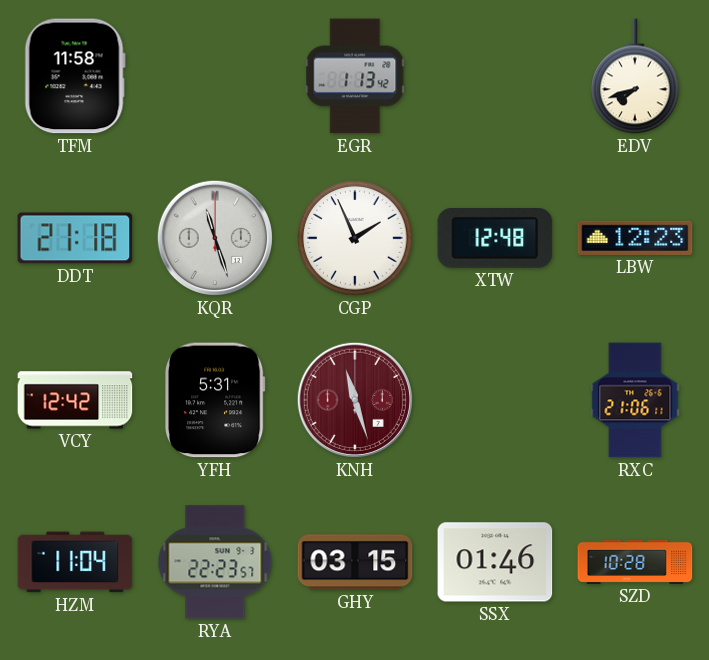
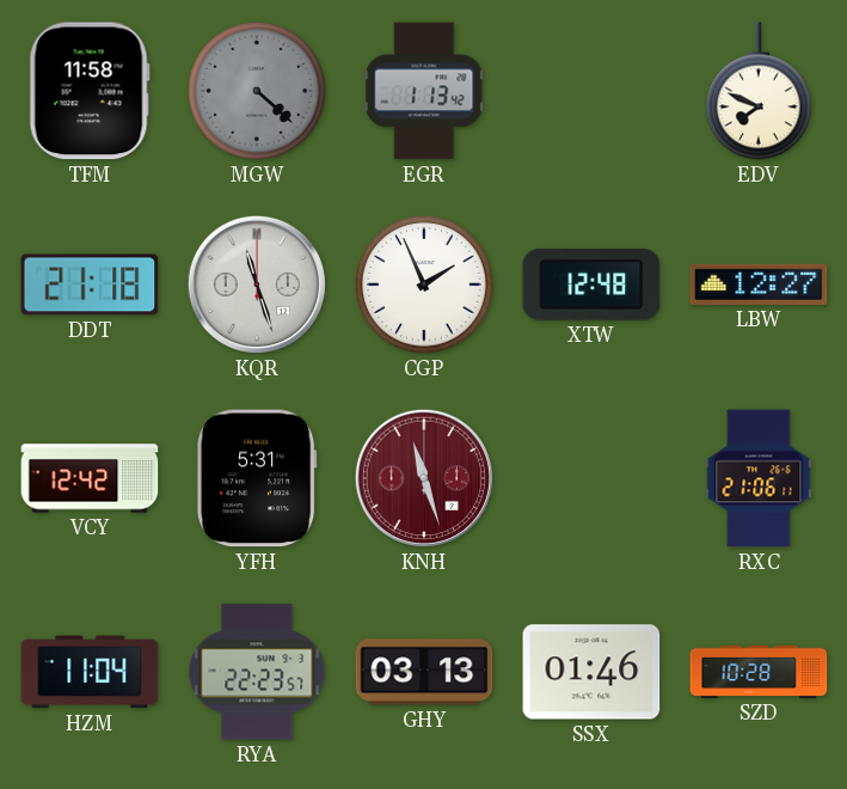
MGW: none -> 4:22 (257, 91)
EDV: 7:42 -> 7:49 (760, 91)
LBW: 12:23 -> 12:27 (759, 285)
GHY: 03:15 -> 03:13 (424, 672)
